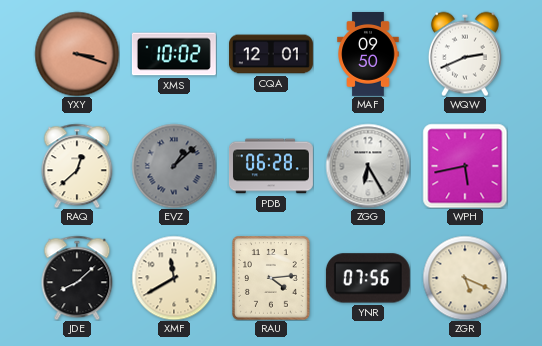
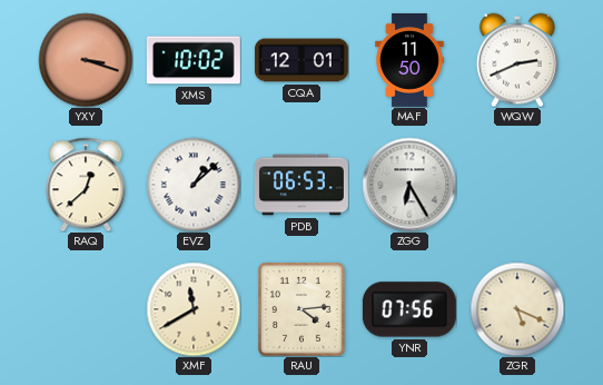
MAF: 09:50 -> 11:50 (409, 60)
EVZ dial: grey -> white (194, 185)
PDB: 06:28 -> 06:53 (301, 185)
WPH: 5:43 -> none (465, 166)
JDE: 8:08 -> none (77, 278)
